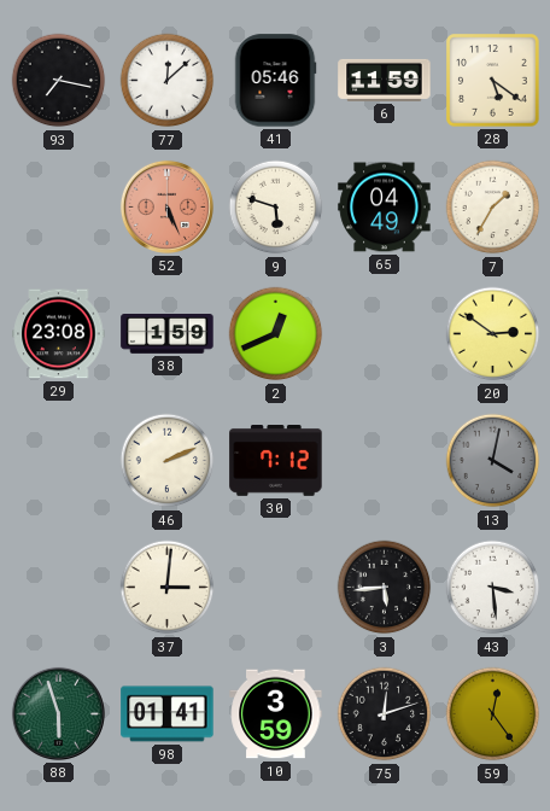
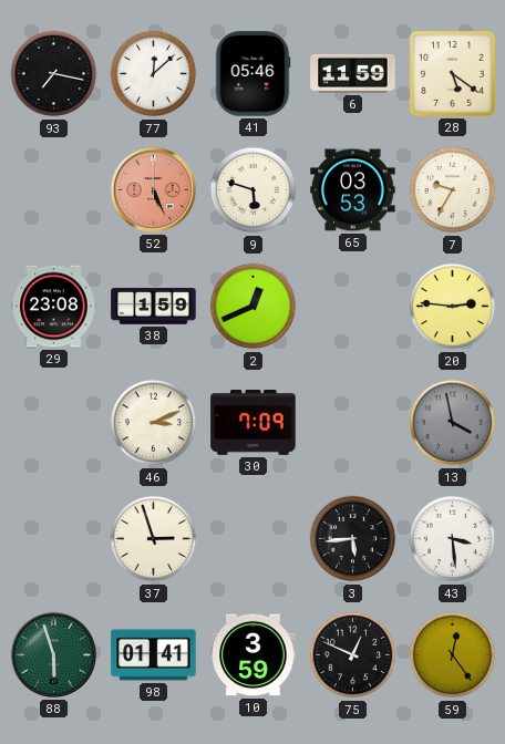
65: 04:49 -> 03:53 (353, 190)
7: 1:35 -> 9:35 (453, 190)
20: 2:51 -> 2:46 (453, 307)
46: 2:11 -> 3:11 (154, 423)
30: 7:12 -> 7:09 (254, 423)
13: 4:02 -> 3:58 (453, 423)
37: 3:01 -> 2:57 (154, 539)
75: 12:12 -> 12:49 (353, 655)
